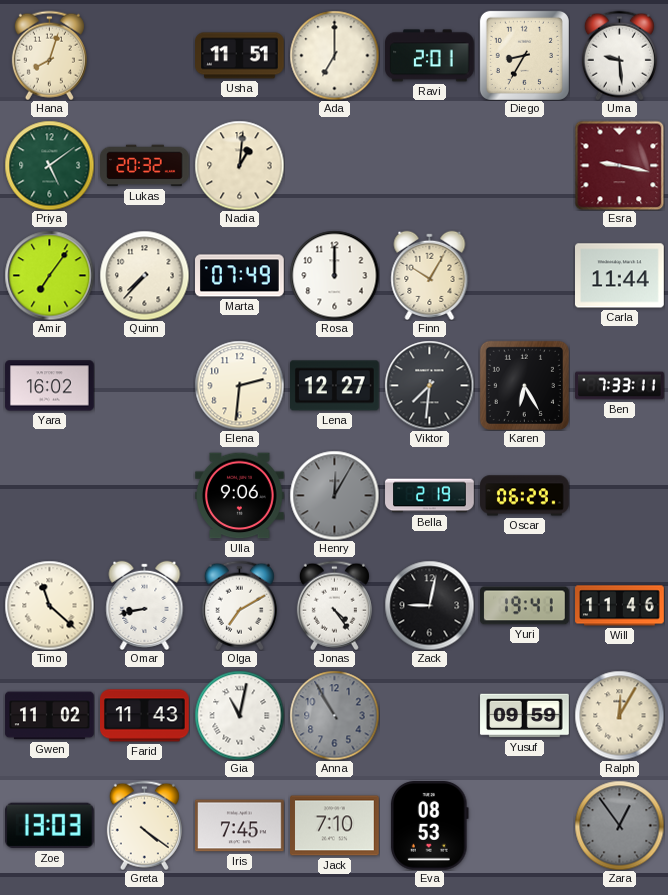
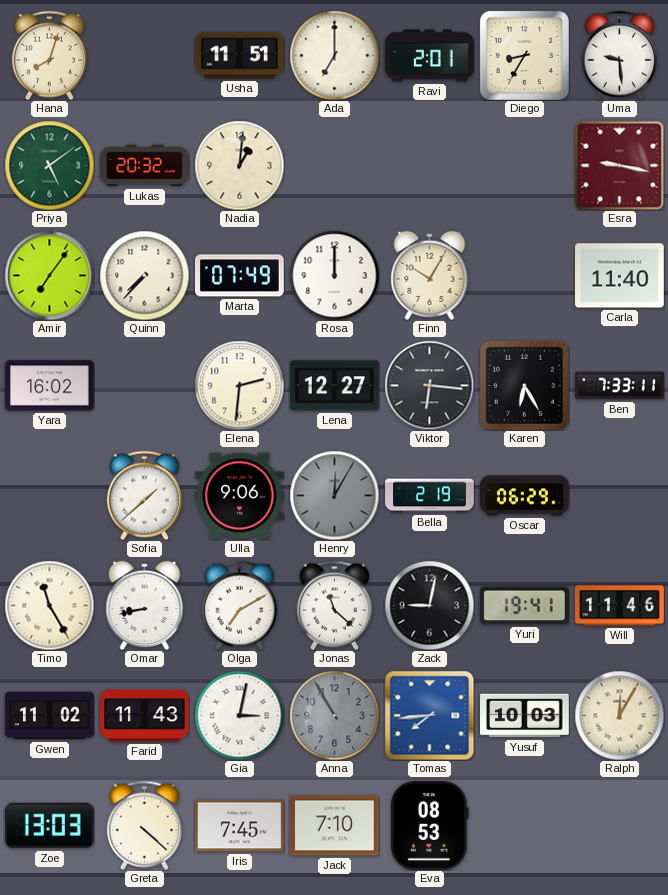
Carla: 11:44 -> 11:40 (620, 276)
Viktor: 7:31 -> 6:16 (429, 385)
Sofia: none -> 1:38 (144, 495)
Timo: 11:22 -> 11:25 (49, 605)
Jonas: 4:24 -> 11:22 (334, 605)
Gia: 11:02 -> 3:02 (239, 715)
Tomas: none -> 7:44 (429, 715)
Yusuf: 09:59 -> 10:03 (525, 716)
Greta: 4:21 -> 4:22 (144, 825)
Zara: 12:54 -> none (619, 825)
